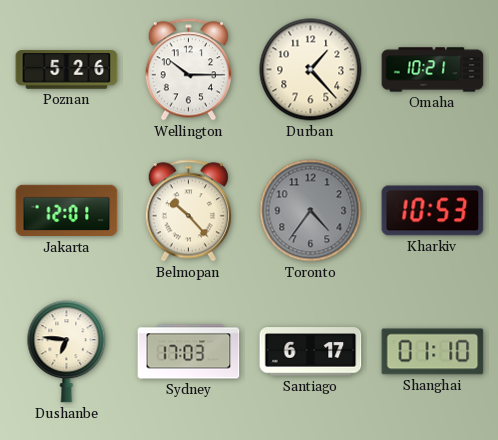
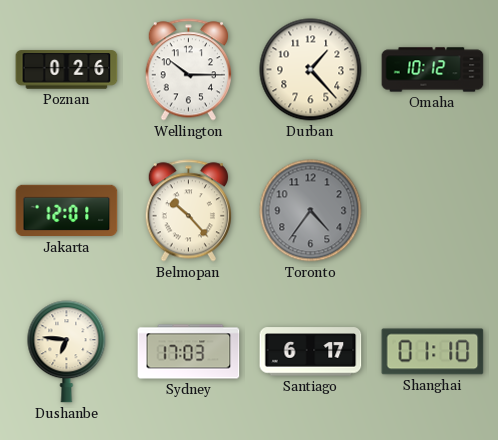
Poznan: 5:26 -> 0:26 (67, 70)
Omaha: 10:21 -> 10:12 (433, 70)
Kharkiv: 10:53 -> none (433, 211)
